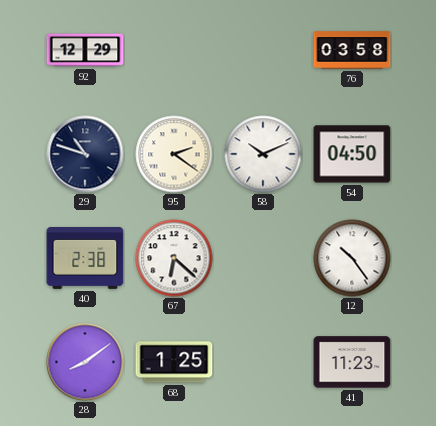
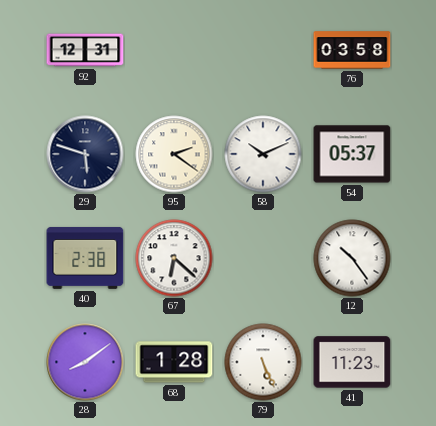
92: 12:29 -> 12:31 (85, 50)
29: 10:48 -> 5:48 (85, 154)
54: 04:50 -> 05:37 (352, 154)
68: 1:25 -> 1:28 (174, 362)
79: none -> 5:26 (263, 362)
